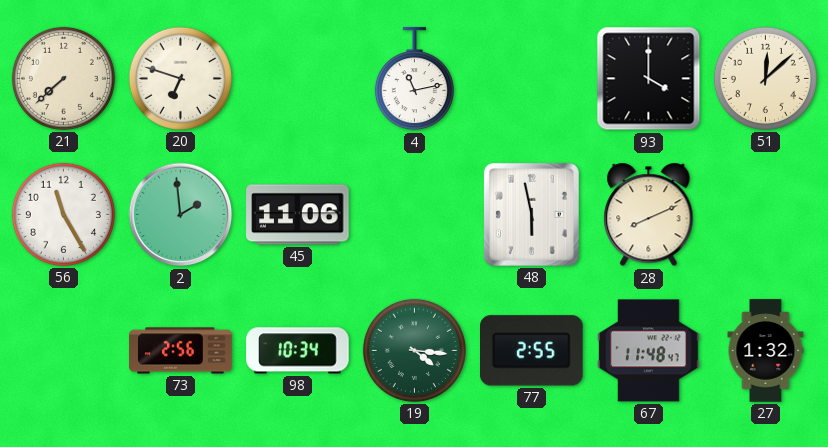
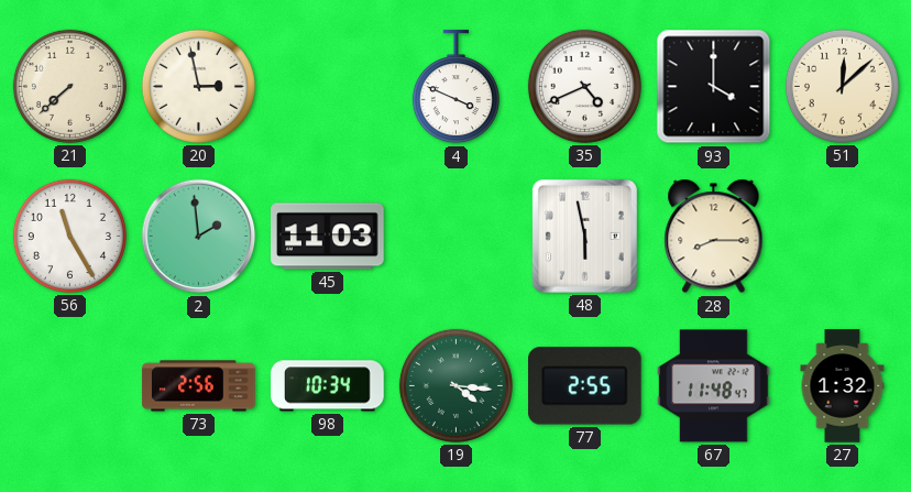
20: 6:48 -> 2:58 (198, 86)
4: 11:13 -> 3:49 (455, 87)
35: none -> 4:41 (584, 86)
45: 11:06 -> 11:03 (328, 237)
28: 8:11 -> 8:15 (714, 237)
